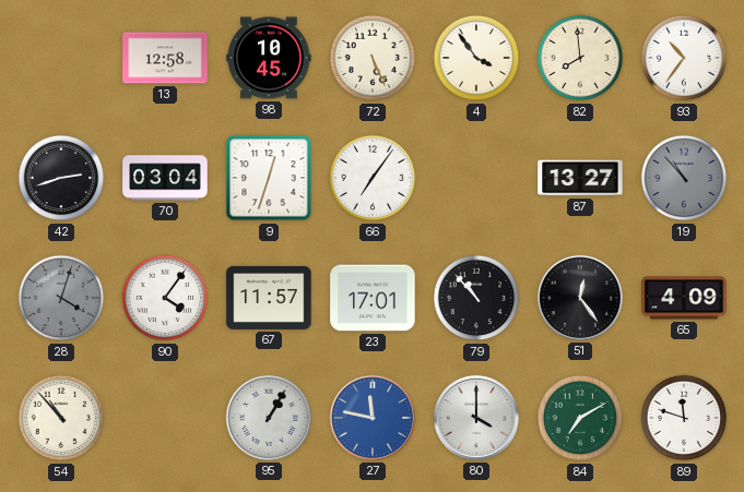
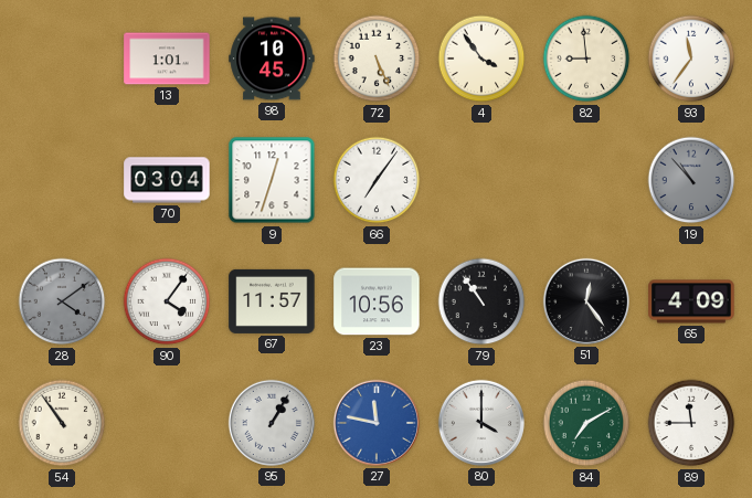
13: 12:58 -> 1:01 (167, 59)
82: 7:59 -> 8:59 (586, 59)
93: 10:36 -> 11:36 (691, 59)
42: 2:42 -> none (61, 178)
87: 13:27 -> none (580, 178)
28: 4:03 -> 4:09 (62, 301)
23: 17:01 -> 10:56 (377, 301)
79: 10:53 -> 10:54 (481, 301)
54: 10:53 -> 10:54 (62, 423)
89: 11:48 -> 11:45 (691, 423)
